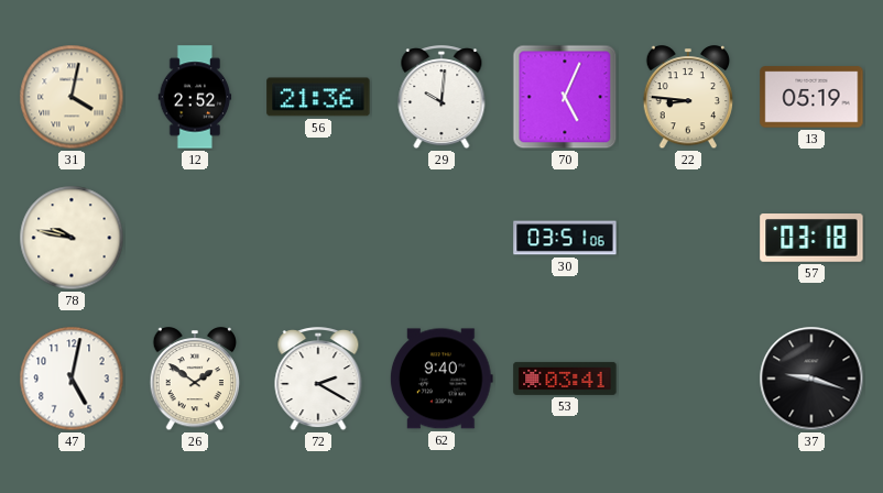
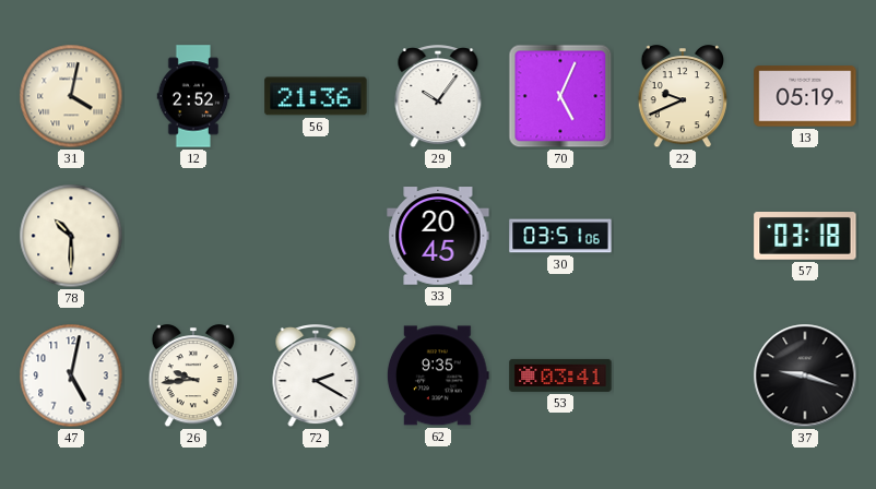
29: 10:01 -> 10:06 (438, 97)
22: 8:46 -> 9:41 (683, 97)
78: 9:47 -> 10:30 (71, 236)
33: none -> 20:45 (438, 236)
26: 1:51 -> 9:44 (193, 377)
62: 9:40 -> 9:35 (438, 375)
